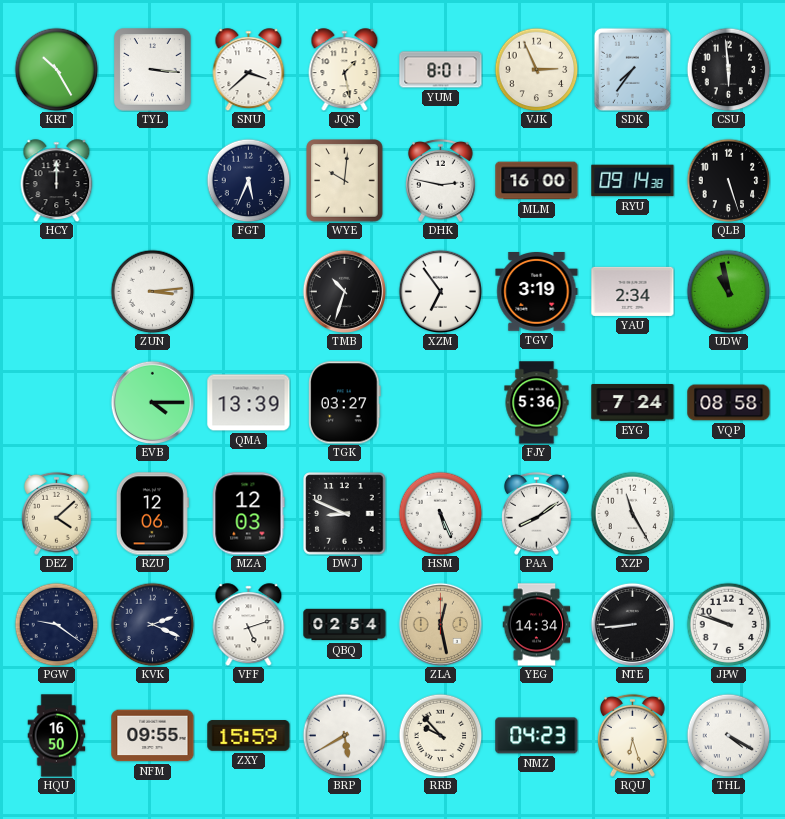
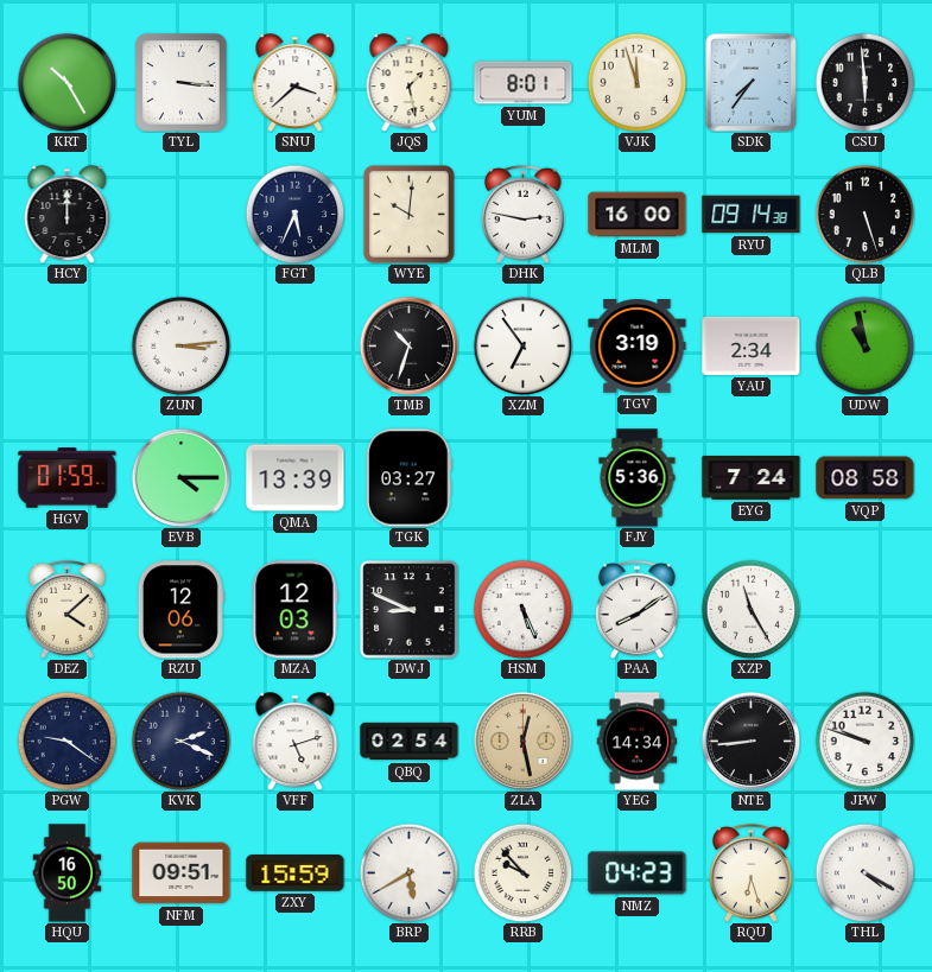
VJK: 2:56 -> 11:57 (636, 82)
HGV: none -> 01:59 (68, 478)
NFM: 09:55 -> 09:51 (182, 873)
